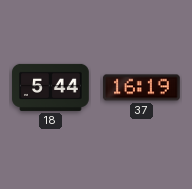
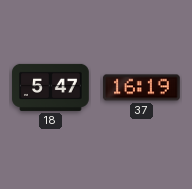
18: 5:44 -> 5:47 (51, 87)
